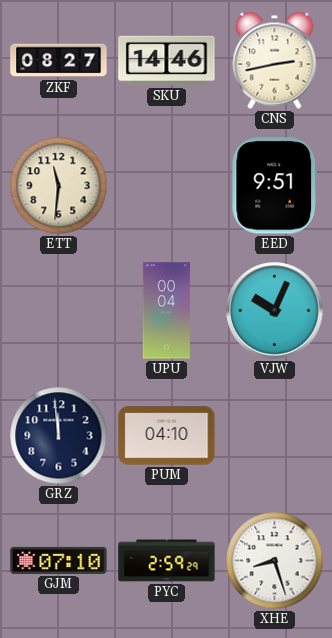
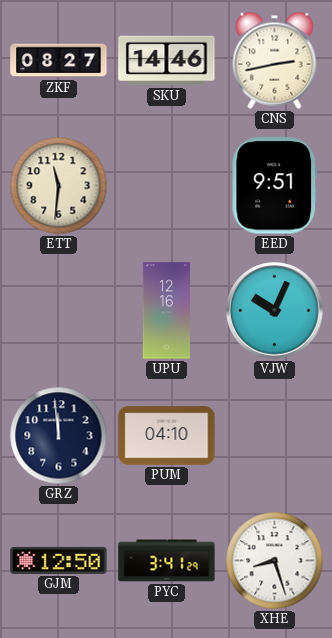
UPU: 00:04 -> 12:16 (166, 311)
GJM: 07:10 -> 12:50 (59, 560)
PYC: 2:59 -> 3:41 (167, 561)
